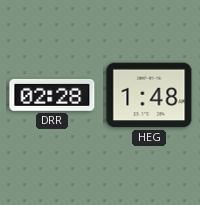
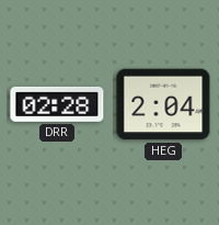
HEG: 1:48 -> 2:04 (163, 104)
